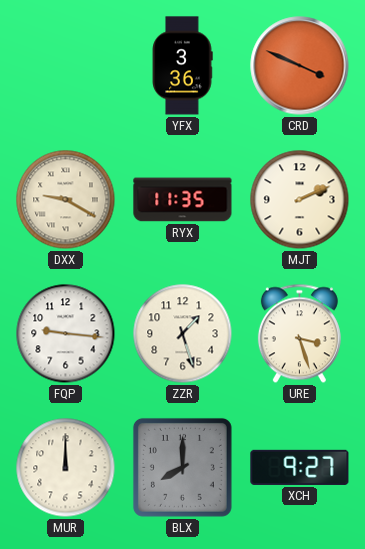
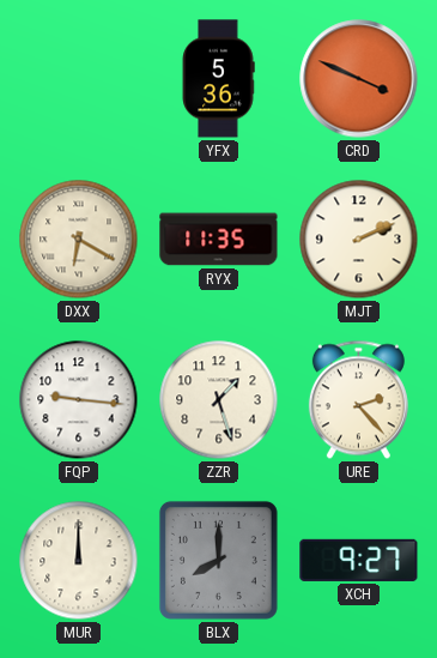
YFX: 3:36 -> 5:36 (218, 79)
DXX: 9:20 -> 6:20 (79, 240)
URE: 3:27 -> 2:23 (358, 400)
